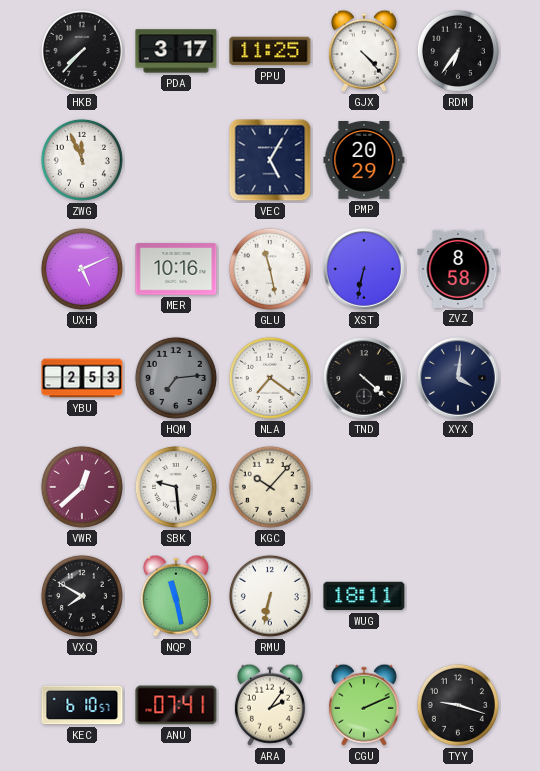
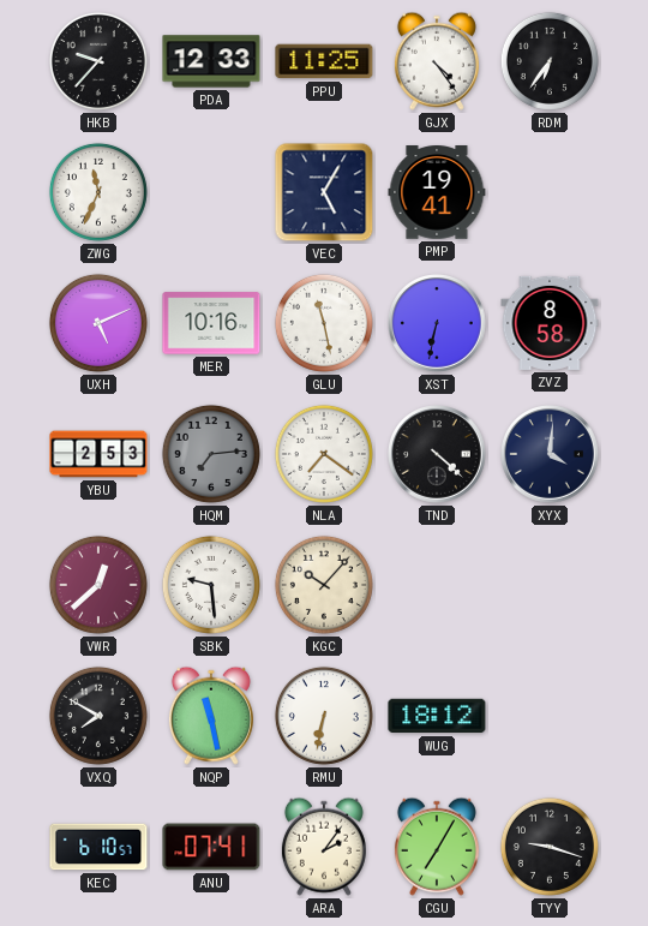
HKB: 7:37 -> 9:37 (98, 61)
PDA: 3:17 -> 12:33 (211, 61)
GJX: 4:23 -> 4:24 (437, 61)
ZWG: 11:56 -> 11:34 (98, 192)
PMP: 20:29 -> 19:41 (437, 193)
WUG: 18:11 -> 18:12 (437, 716)
CGU: 2:11 -> 7:05 (437, 847)
